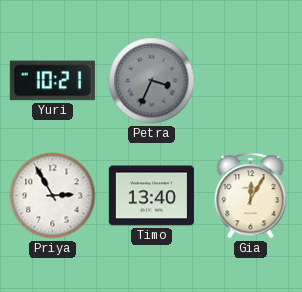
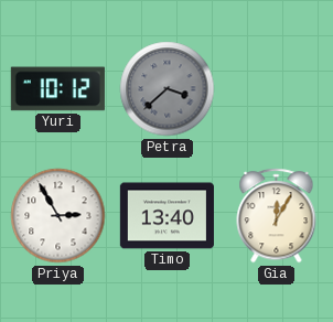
Yuri: 10:21 -> 10:12 (57, 89)
Petra: 3:34 -> 3:38 (168, 89)
